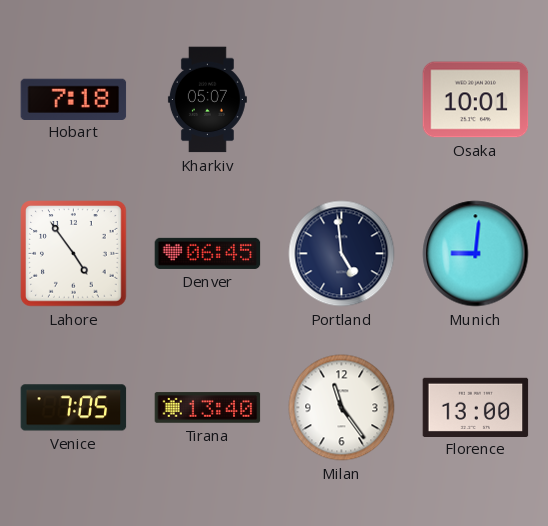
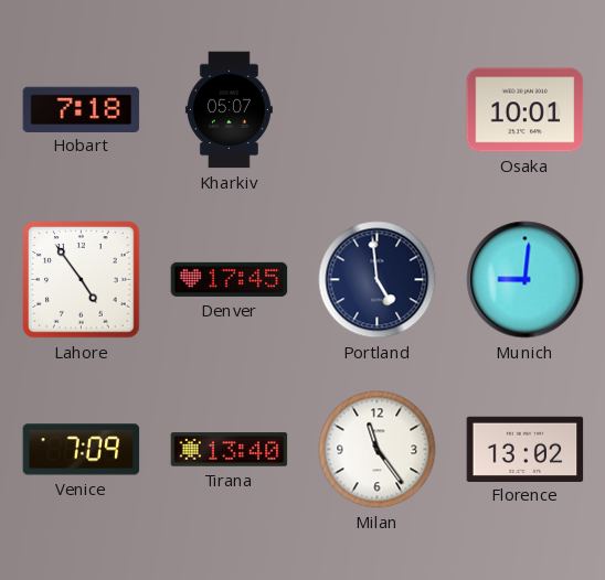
Denver: 06:45 -> 17:45 (230, 279)
Venice: 7:05 -> 7:09 (82, 450)
Florence: 13:00 -> 13:02 (526, 449)
